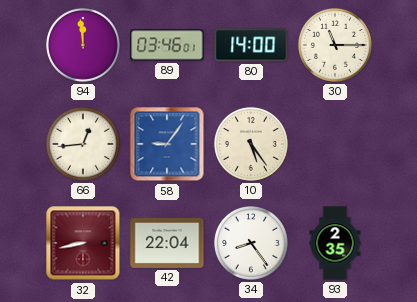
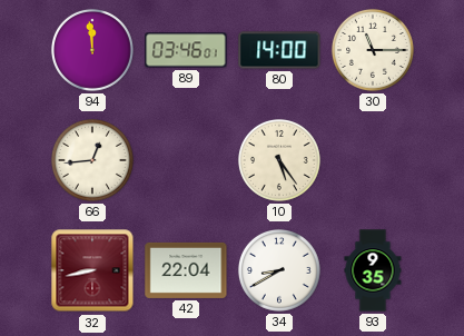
58: 9:06 -> none (167, 144)
34: 8:24 -> 8:40 (279, 270)
93: 2:35 -> 9:35 (373, 270)
